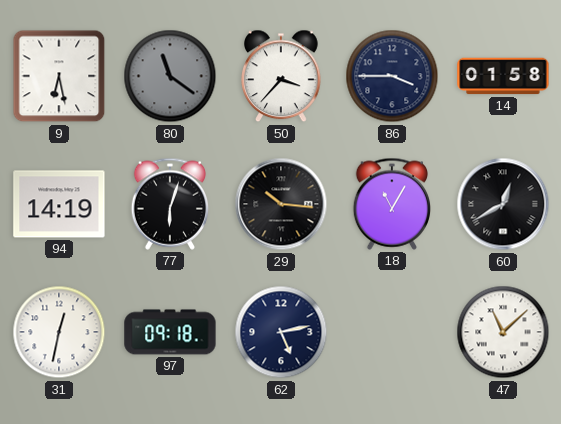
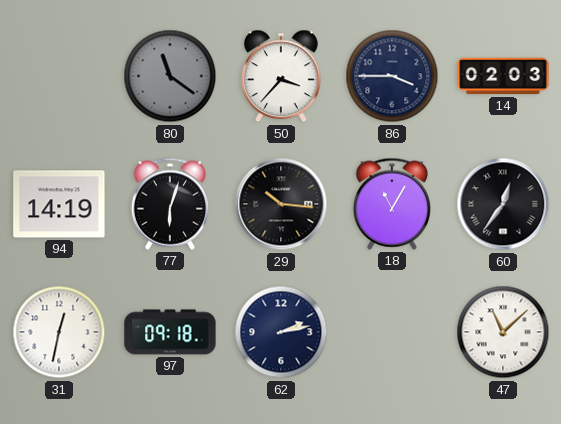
9: 6:28 -> none (59, 76)
14: 01:58 -> 02:03 (503, 76)
60: 12:40 -> 12:36 (503, 204)
62: 5:13 -> 2:13 (281, 332)
